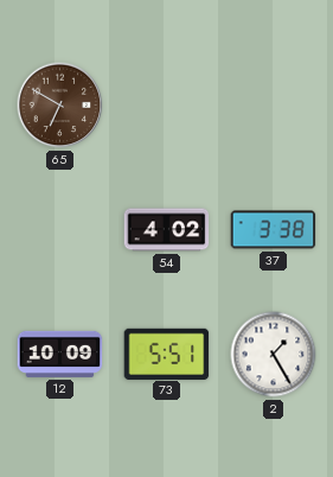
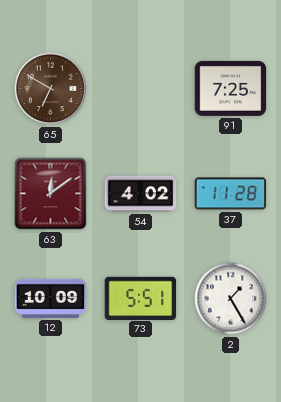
91: none -> 7:25 (231, 88)
63: none -> 12:09 (51, 194)
37: 3:38 -> 11:28 (231, 194)
